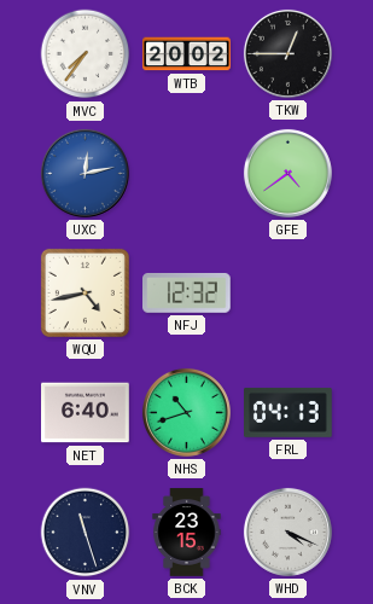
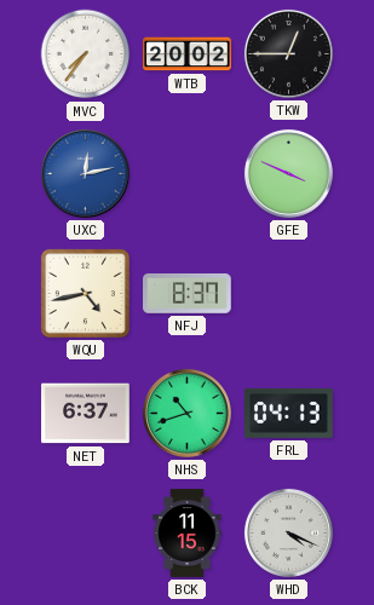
GFE: 4:39 -> 3:49 (288, 173)
NFJ: 12:32 -> 8:37 (188, 293)
NET: 6:40 -> 6:37 (86, 414)
VNV: 11:27 -> none (86, 533)
BCK: 23:15 -> 11:15 (188, 534)
